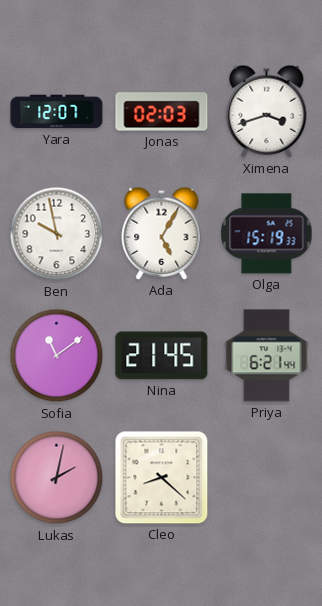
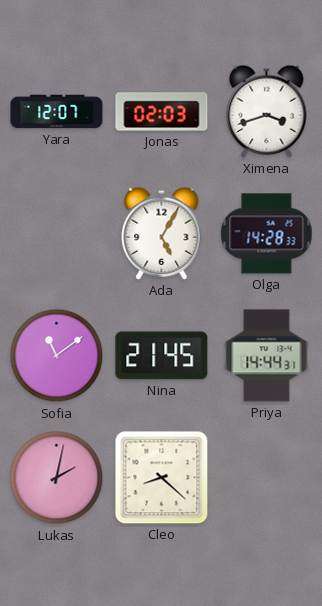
Ben: 9:58 -> none (57, 234)
Olga: 15:19 -> 14:28 (267, 234)
Priya: 6:21 -> 14:44 (267, 356)
